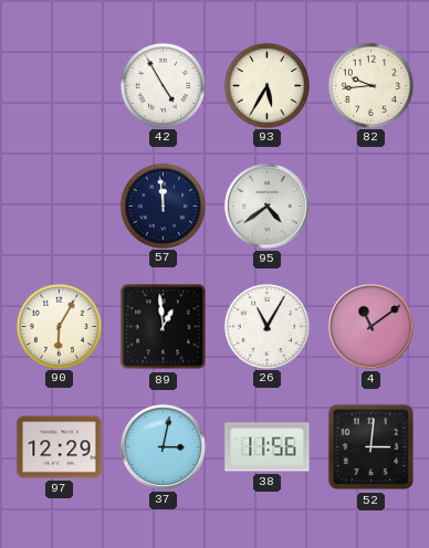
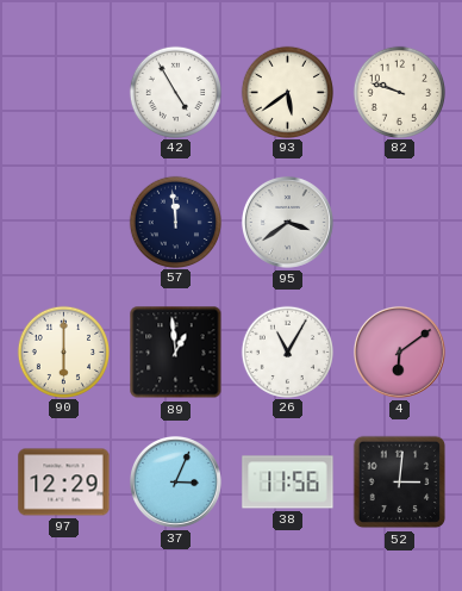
93: 5:35 -> 5:39 (287, 92)
82: 9:44 -> 9:48 (399, 92)
95: 4:39 -> 3:39 (287, 222)
90: 6:05 -> 6:00 (63, 352)
4: 11:09 -> 6:09 (399, 352)
37: 3:02 -> 3:04 (175, 481)
